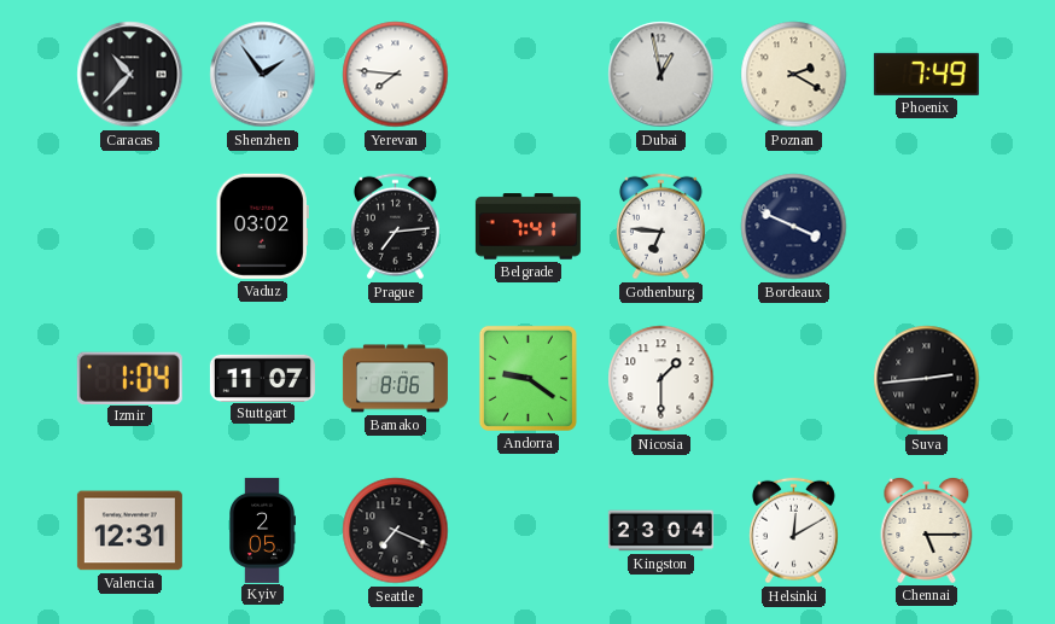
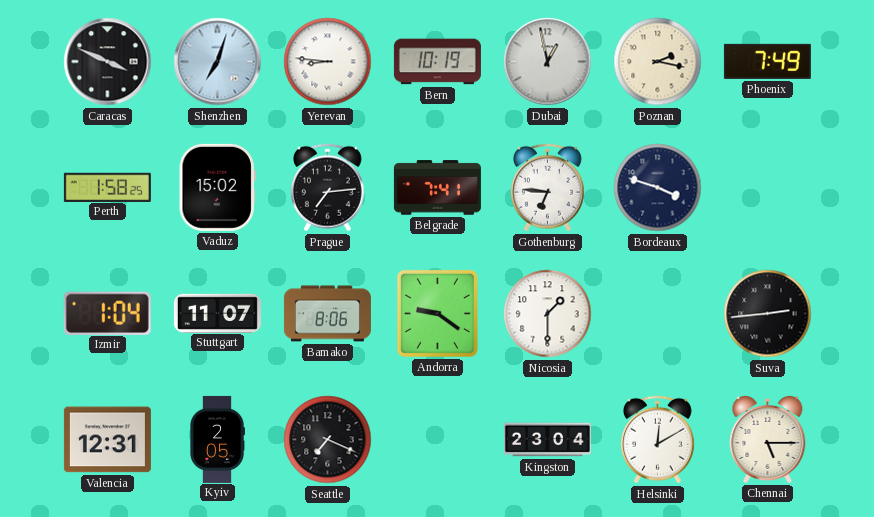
Caracas: 10:37 -> 3:49 (108, 62)
Shenzhen: 1:54 -> 7:03 (218, 62)
Yerevan: 7:46 -> 8:46 (328, 62)
Bern: none -> 10:19 (437, 62)
Poznan: 2:20 -> 2:17 (658, 62)
Perth: none -> 1:58 (107, 187)
Vaduz: 03:02 -> 15:02 (217, 187)
Bordeaux: 3:49 -> 3:48 (658, 188)
